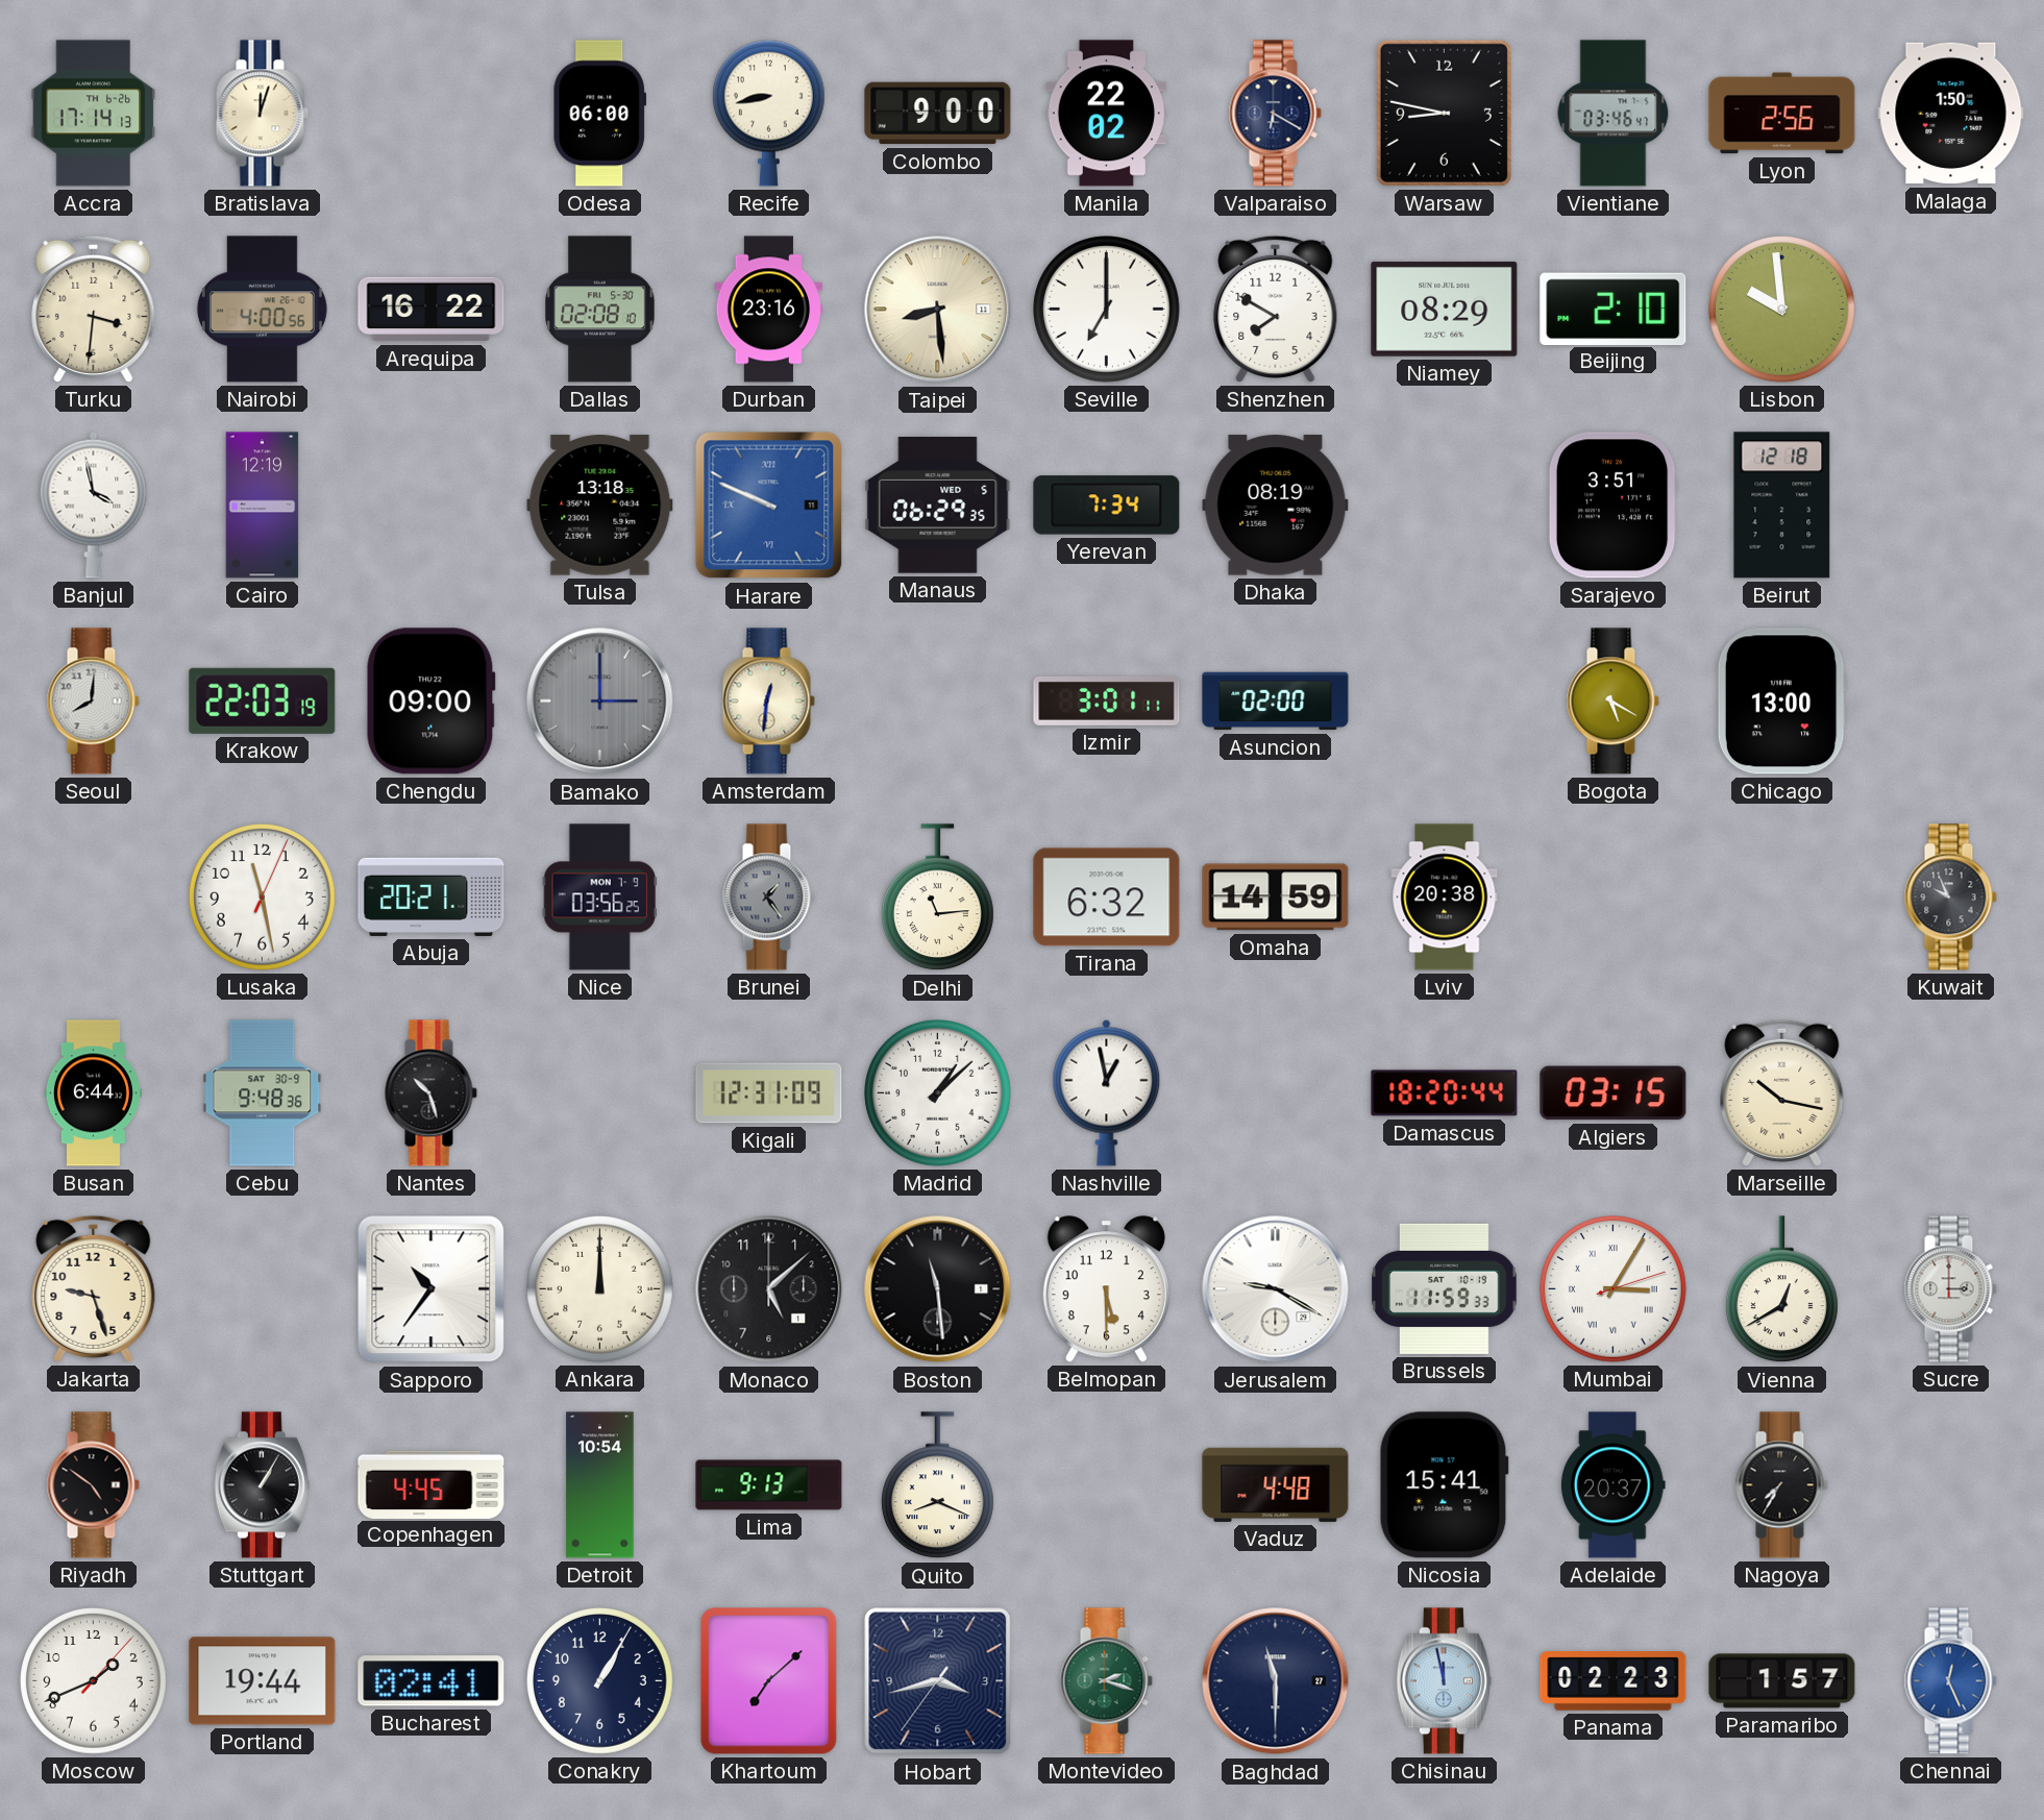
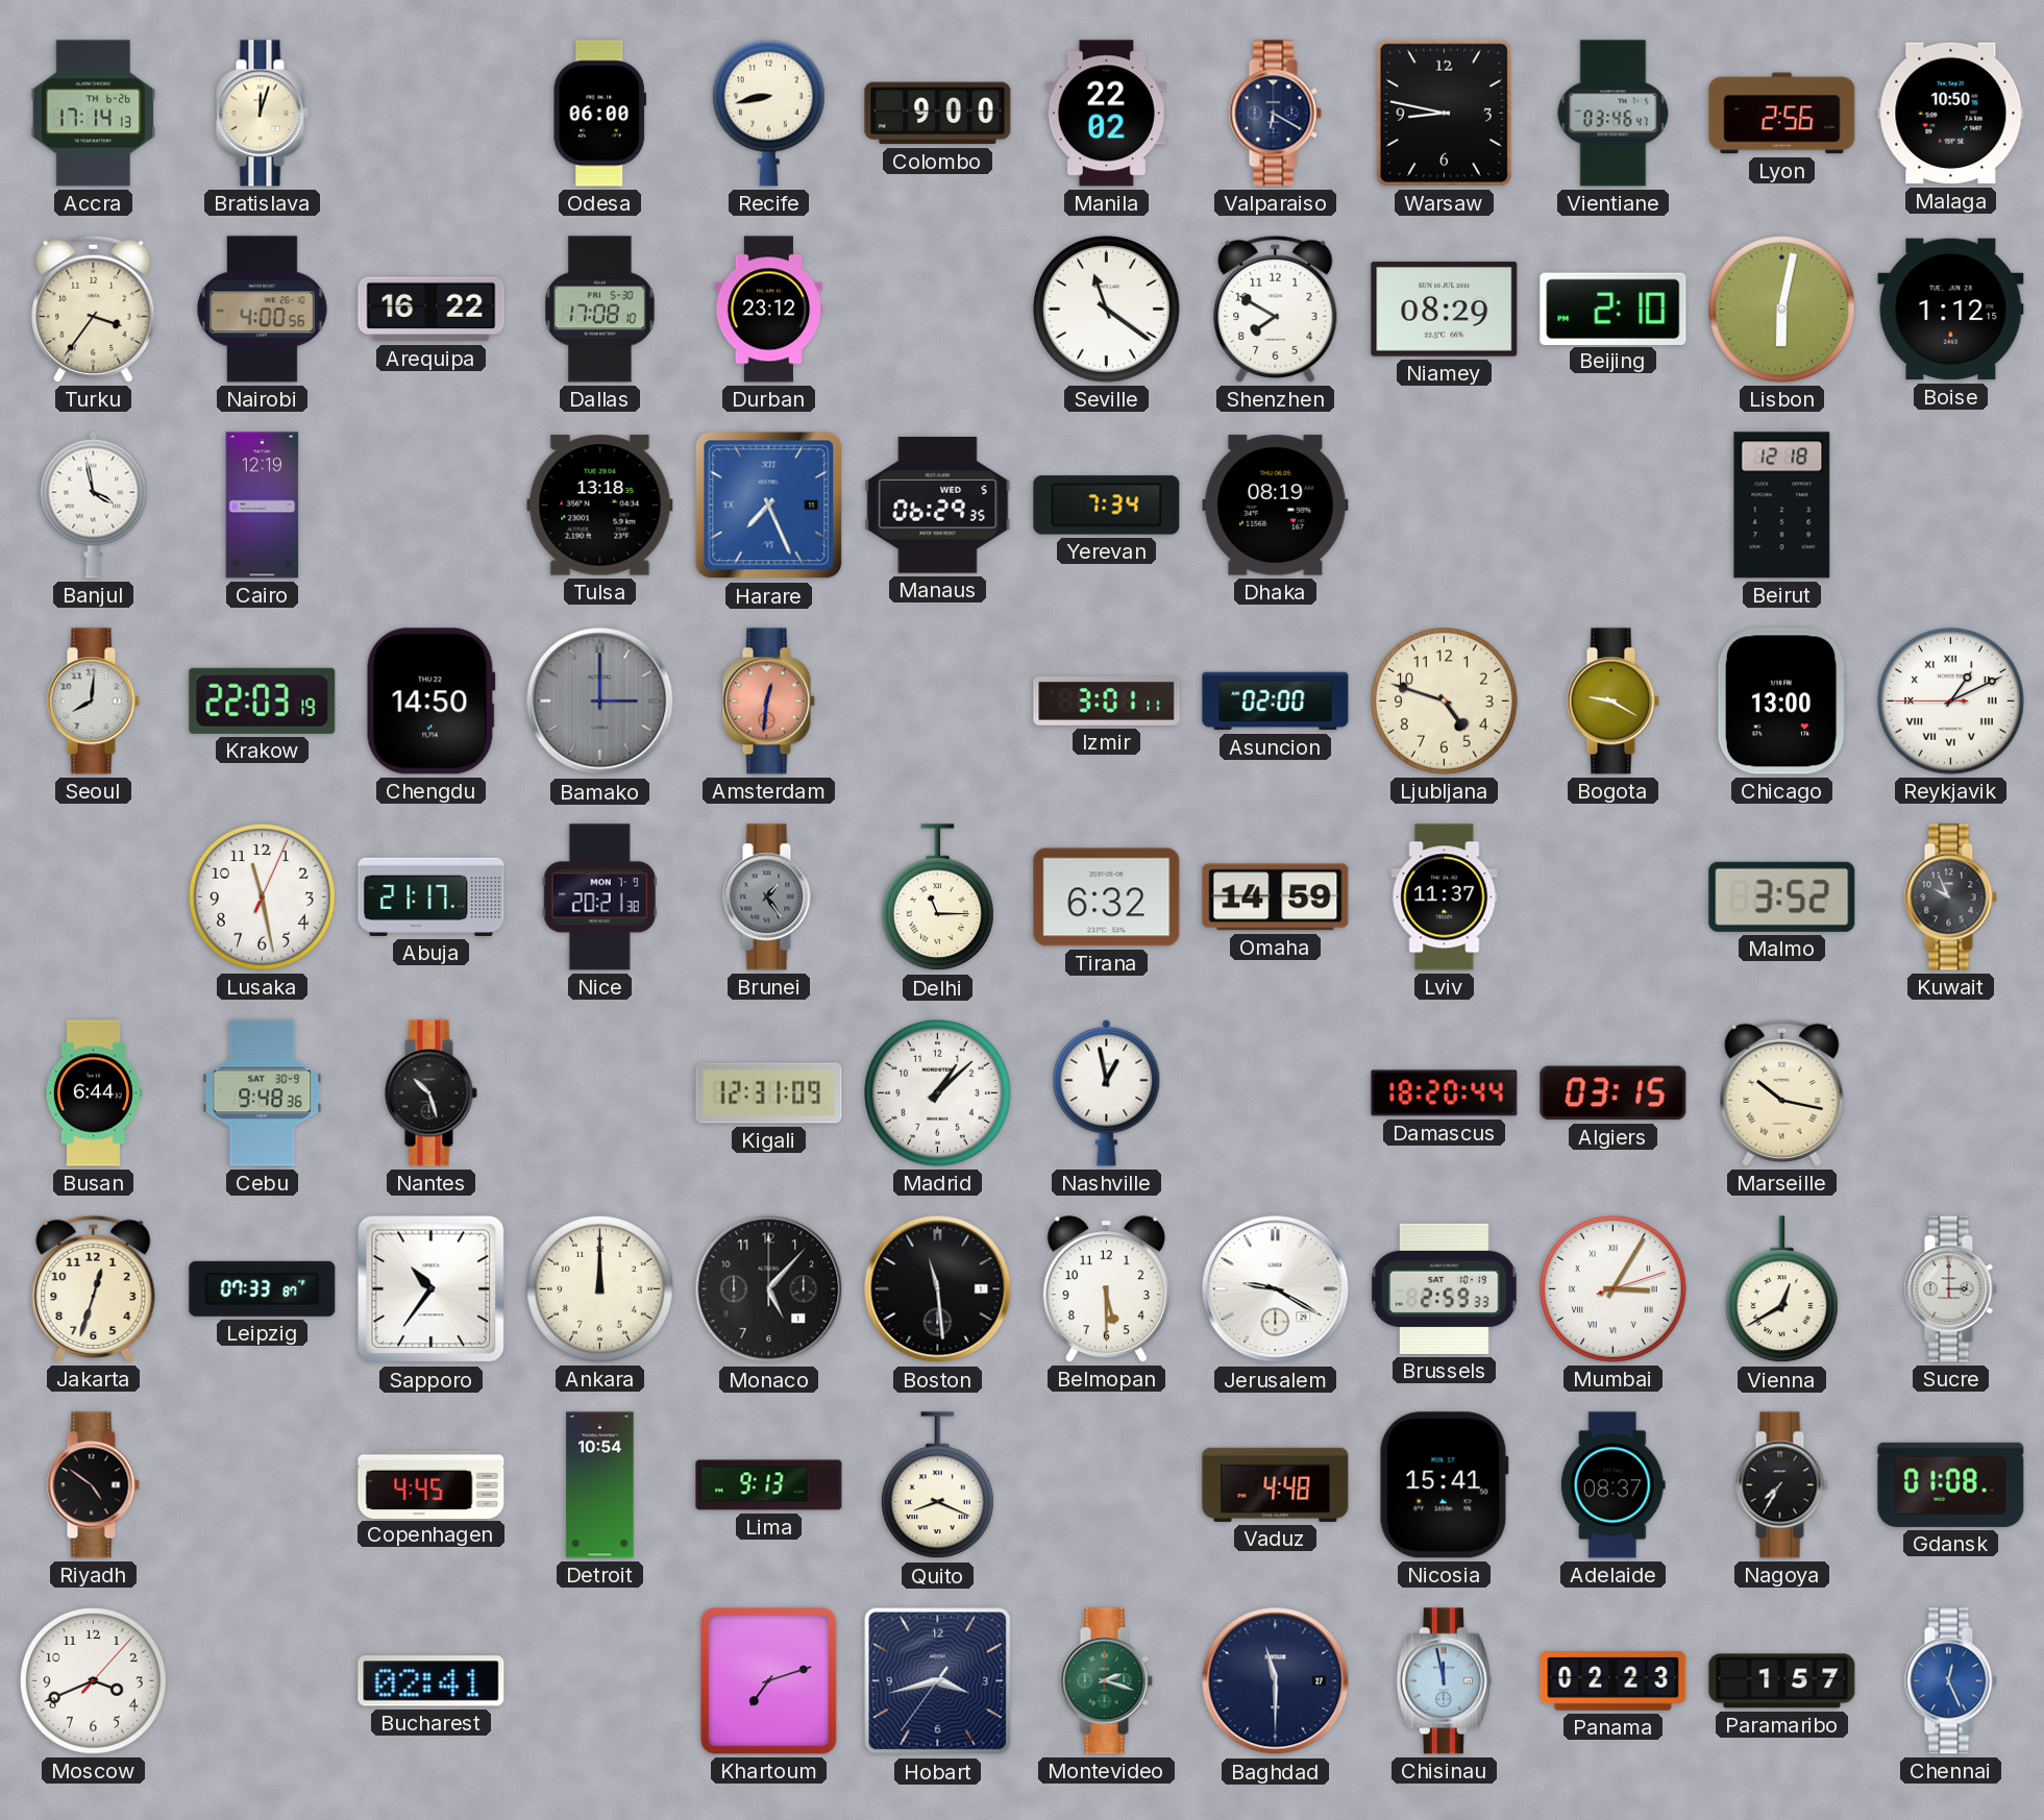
Malaga: 1:50 -> 10:50 (1951, 114)
Turku: 3:31 -> 3:36 (94, 309)
Dallas: 02:08 -> 17:08 (600, 310)
Durban: 23:16 -> 23:12 (769, 310)
Taipei: 8:29 -> none (938, 310)
Seville: 7:00 -> 11:21 (1107, 310)
Lisbon: 9:59 -> 6:02 (1782, 310)
Boise: none -> 1:12 (1951, 310)
Harare: 9:49 -> 7:26 (769, 506)
Sarajevo: 3:51 -> none (1612, 506)
Chengdu: 09:00 -> 14:50 (430, 702)
Amsterdam dial: cream -> salmon (768, 702)
Ljubljana: none -> 4:48 (1445, 702)
Bogota: 5:20 -> 9:20 (1612, 702)
Reykjavik: none -> 1:10 (1951, 702)
Abuja: 20:21 -> 21:17 (432, 896)
Nice: 03:56 -> 20:21 (599, 897)
Delhi: 11:14 -> 11:15 (937, 897)
Lviv: 20:38 -> 11:37 (1445, 897)
Malmo: none -> 3:52 (1782, 896)
Jakarta: 9:27 -> 12:33 (94, 1288)
Leipzig: none -> 07:33 (263, 1288)
Monaco: 5:08 -> 5:07 (769, 1289)
Brussels: 11:59 -> 2:59 (1445, 1288)
Stuttgart: 1:05 -> none (262, 1485)
Adelaide: 20:37 -> 08:37 (1612, 1485)
Gdansk: none -> 01:08 (1951, 1484)
Moscow: 1:41 -> 3:41 (94, 1681)
Portland: 19:44 -> none (263, 1681)
Conakry: 1:05 -> none (600, 1681)
Khartoum: 7:08 -> 7:12 (769, 1681)
